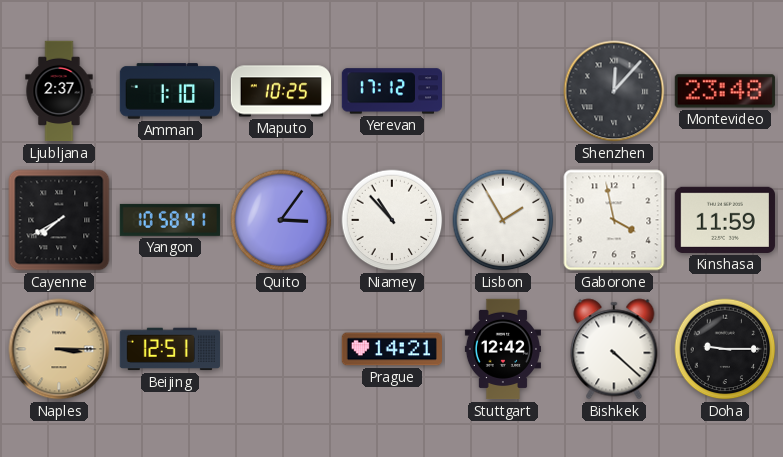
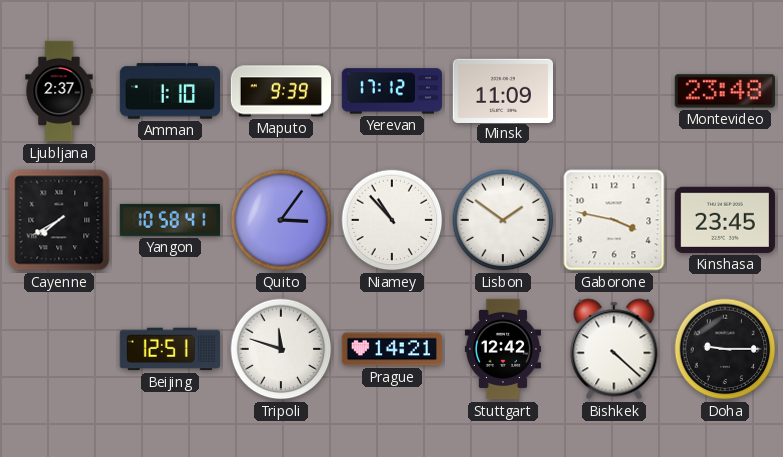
Maputo: 10:25 -> 9:39 (281, 91)
Minsk: none -> 11:09 (502, 90)
Shenzhen: 12:07 -> none (614, 91)
Lisbon: 1:55 -> 1:51 (503, 220)
Gaborone: 3:58 -> 3:47 (614, 220)
Kinshasa: 11:59 -> 23:45 (725, 220)
Naples: 3:15 -> none (59, 349)
Tripoli: none -> 11:48 (281, 349)
